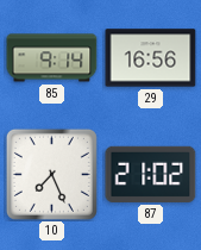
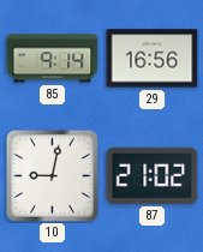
10: 7:26 -> 9:02 (52, 175)
